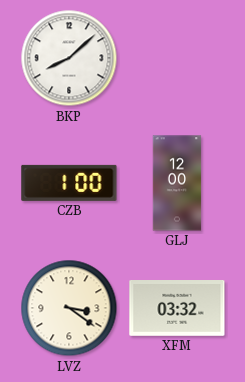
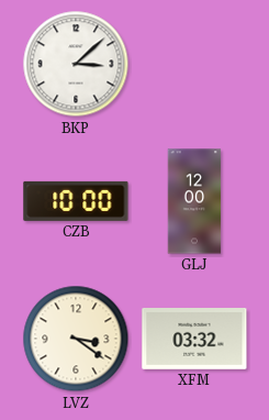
BKP: 8:08 -> 3:08 (76, 64)
CZB: 1:00 -> 10:00 (76, 201)
